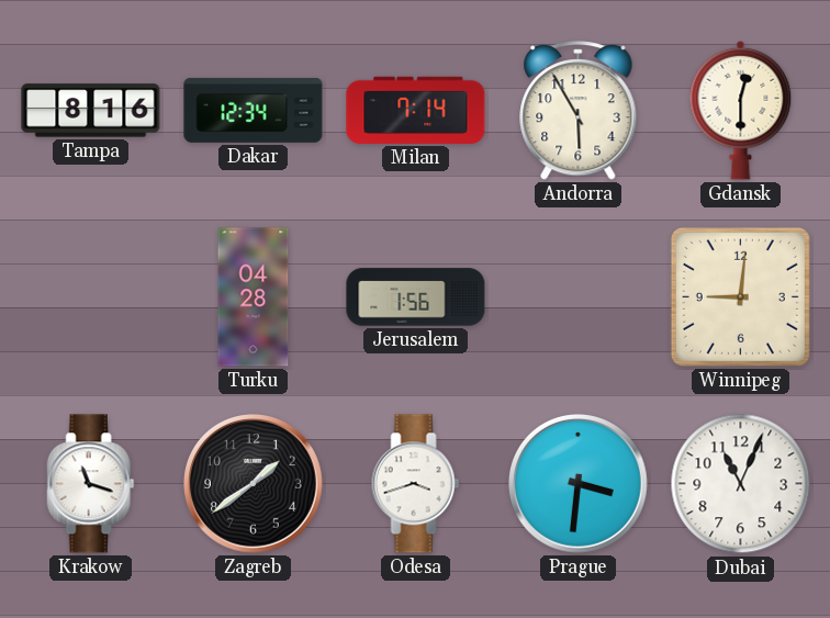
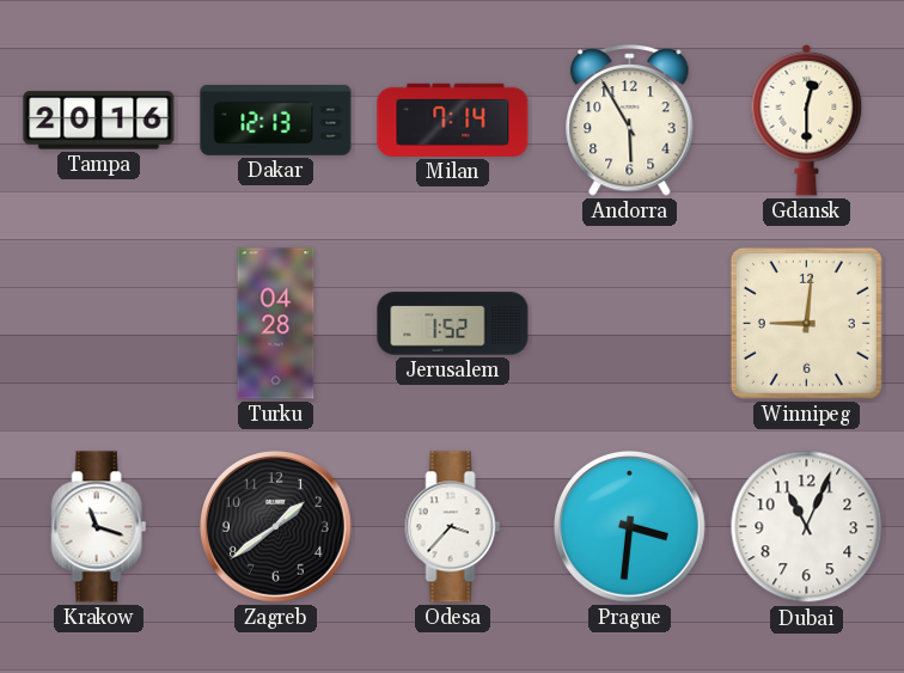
Tampa: 8:16 -> 20:16 (99, 121)
Dakar: 12:34 -> 12:13 (276, 121)
Jerusalem: 1:56 -> 1:52 (453, 324)
Odesa: 3:42 -> 3:37 (453, 527)
